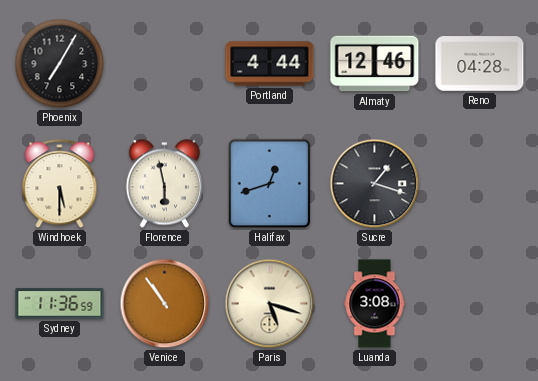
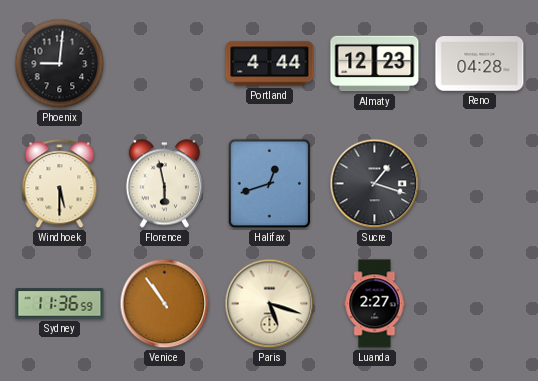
Phoenix: 7:05 -> 9:01 (60, 64)
Almaty: 12:46 -> 12:23 (375, 64)
Luanda: 3:08 -> 2:27 (375, 304)
